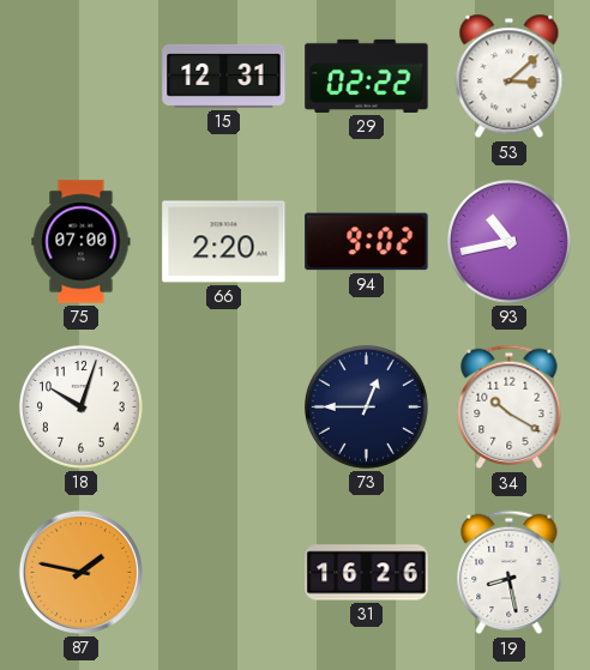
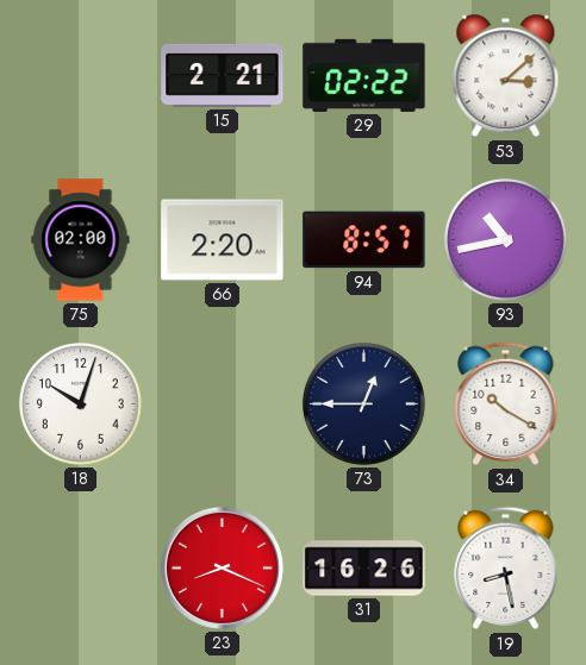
15: 12:31 -> 2:21 (223, 75)
75: 07:00 -> 02:00 (81, 240)
94: 9:02 -> 8:57 (364, 240)
87: 1:47 -> none (80, 572)
23: none -> 8:19 (222, 567)
